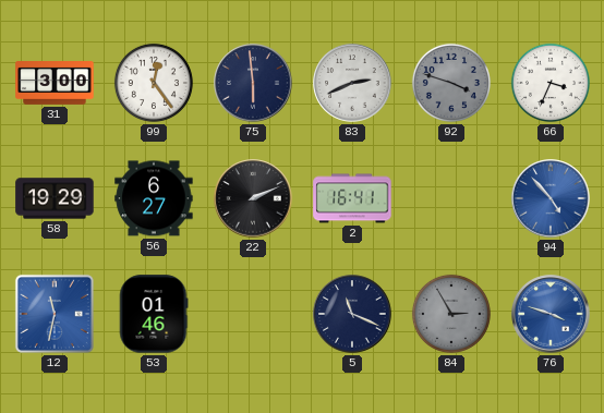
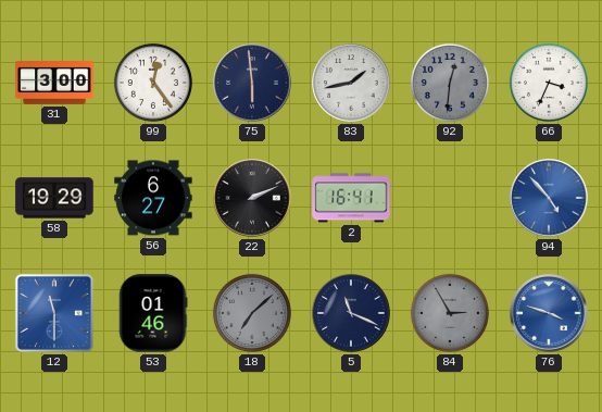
83: 2:41 -> 1:43 (351, 83)
92: 3:48 -> 12:31 (450, 83)
12: 11:32 -> 11:30 (54, 313)
18: none -> 7:08 (252, 313)
